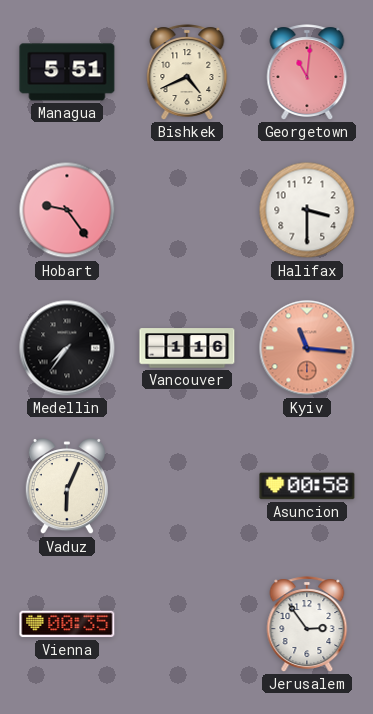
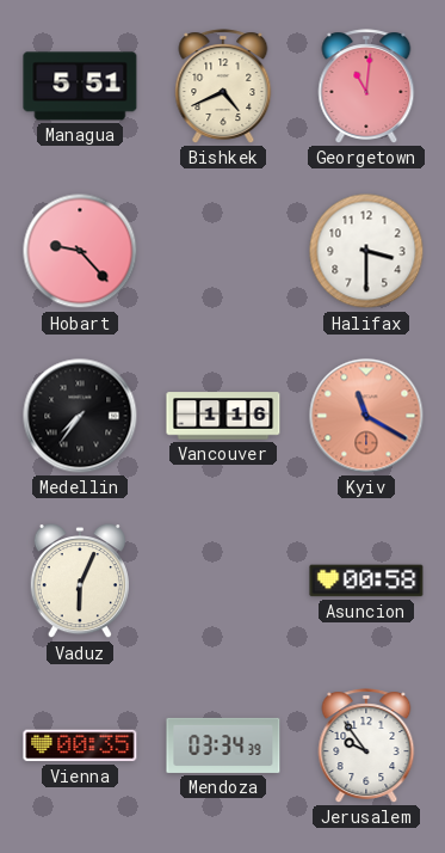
Hobart: 9:24 -> 9:23 (80, 251)
Kyiv: 11:16 -> 11:20 (366, 416)
Mendoza: none -> 03:34 (223, 745)
Jerusalem: 2:54 -> 9:54 (366, 745)
